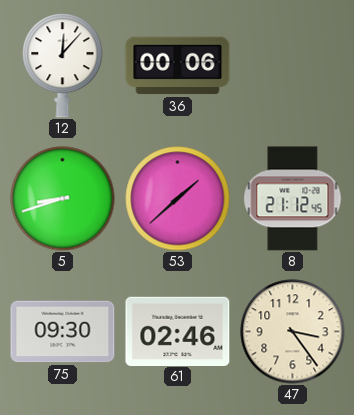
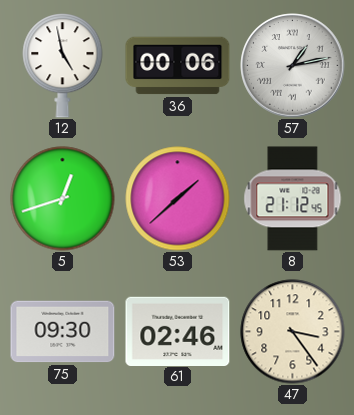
12: 12:07 -> 4:58 (63, 66)
57: none -> 1:13 (293, 66)
5: 8:42 -> 12:42 (63, 199)
